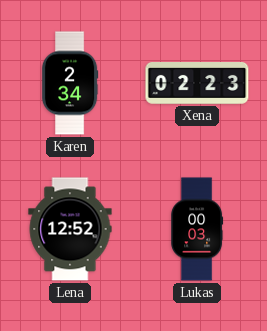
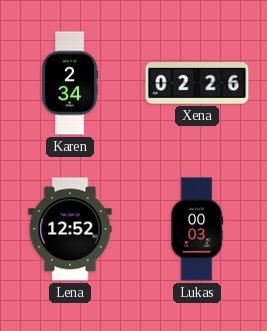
Xena: 02:23 -> 02:26 (197, 84)
